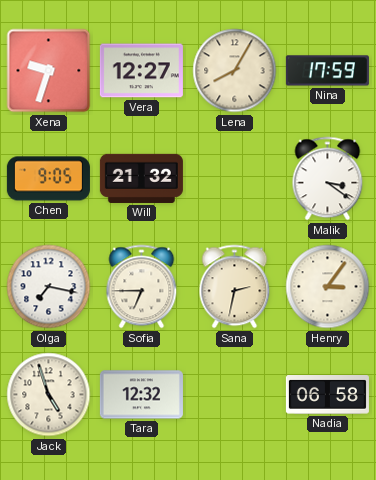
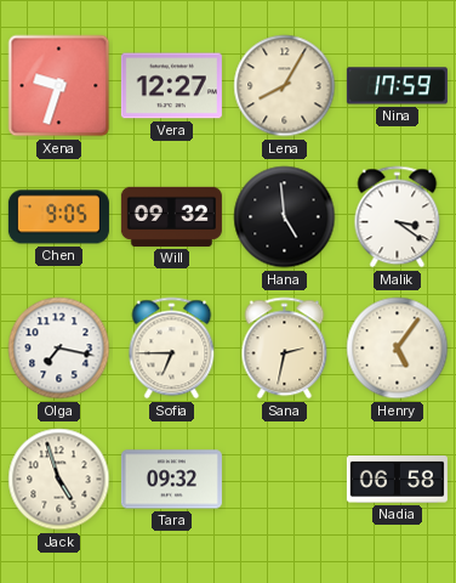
Will: 21:32 -> 09:32 (171, 216)
Hana: none -> 4:59 (285, 217)
Henry: 3:06 -> 5:06 (398, 349)
Tara: 12:32 -> 09:32 (171, 480)
